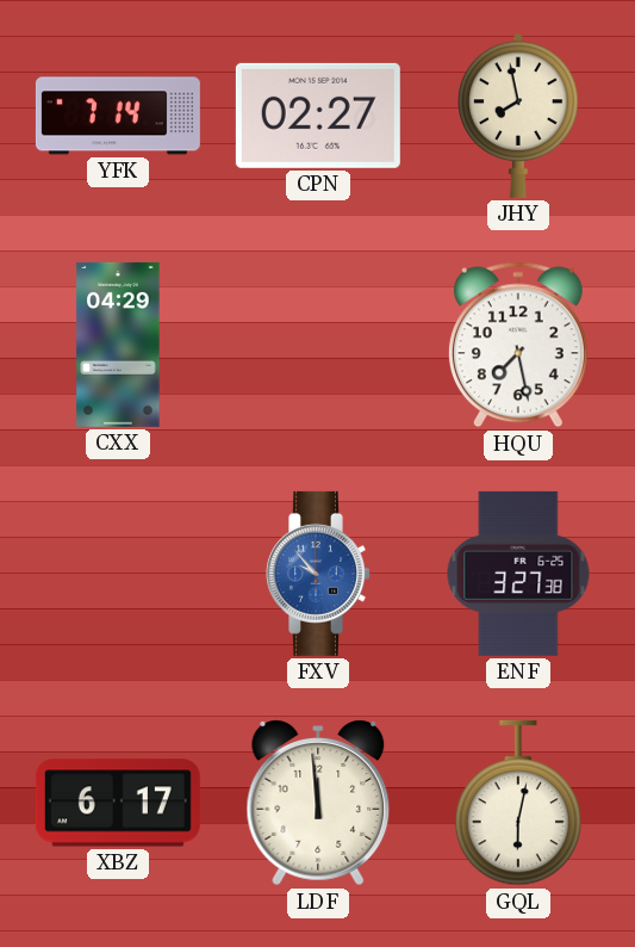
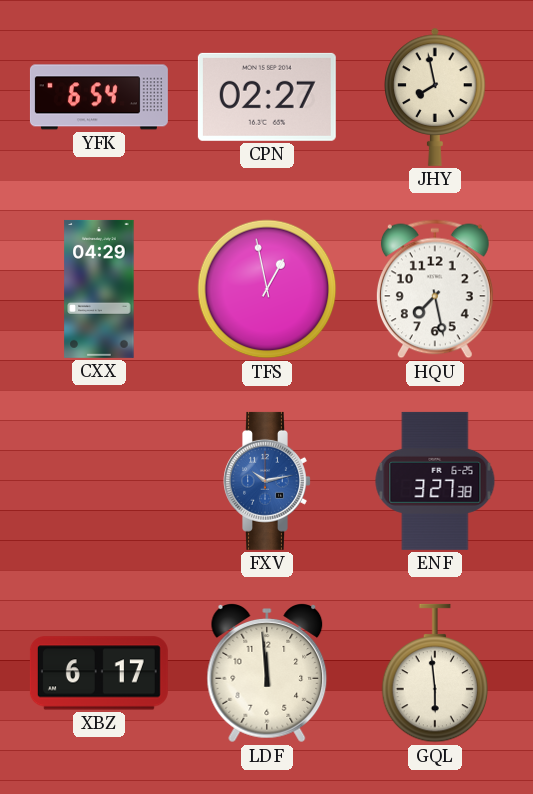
YFK: 7:14 -> 6:54 (99, 97)
TFS: none -> 12:58 (267, 289)
FXV: 9:53 -> 10:13 (268, 481)
GQL: 6:02 -> 5:59 (435, 673)
